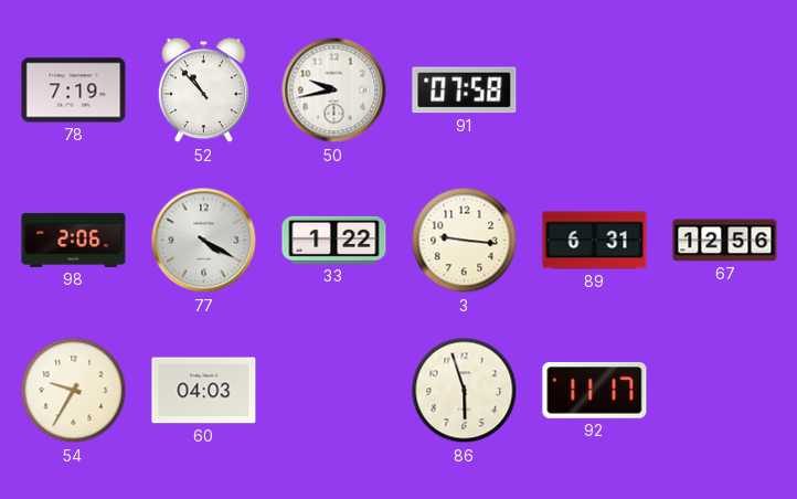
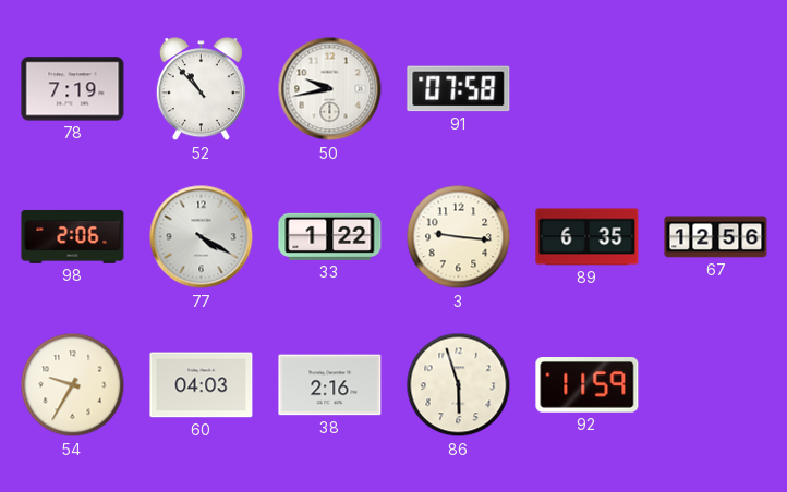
89: 6:31 -> 6:35 (588, 237)
38: none -> 2:16 (330, 385)
92: 11:17 -> 11:59 (588, 385)
